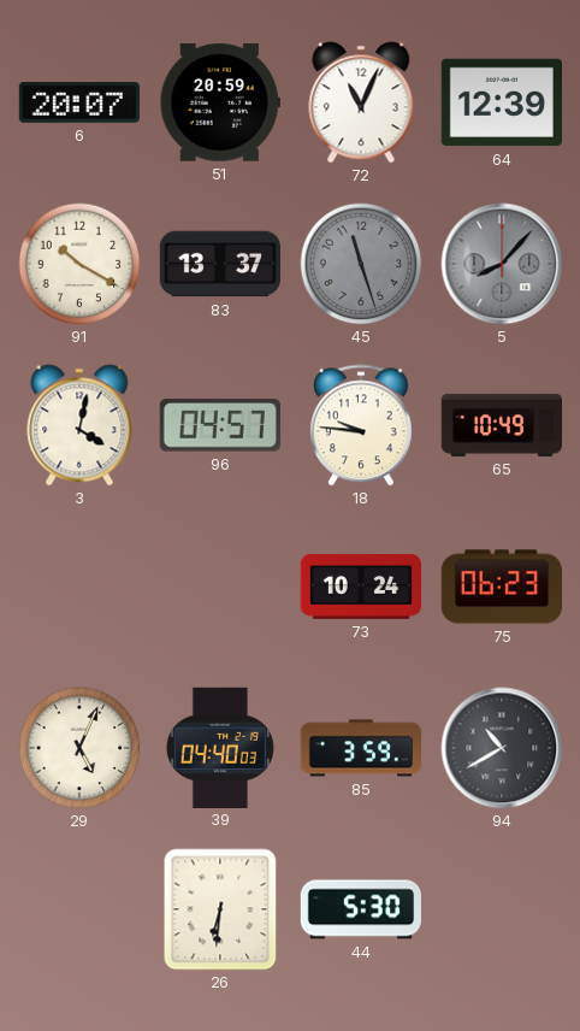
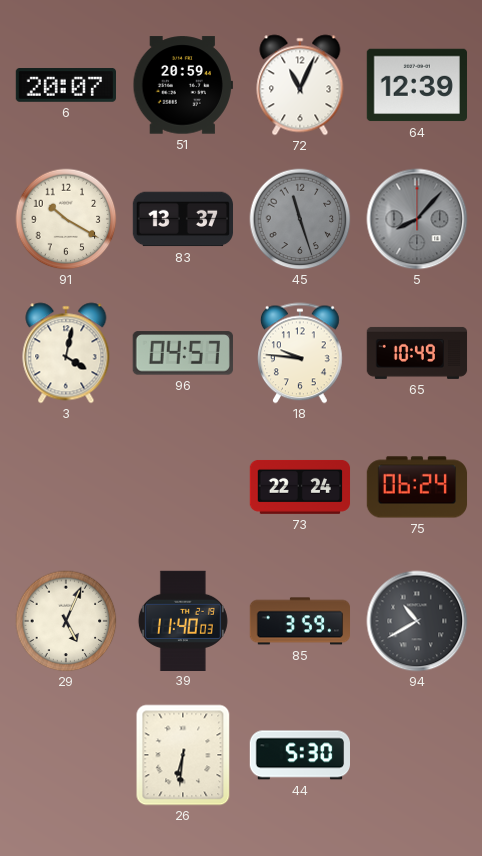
73: 10:24 -> 22:24 (300, 487)
75: 06:23 -> 06:24 (417, 487)
39: 04:40 -> 11:40 (183, 620)
